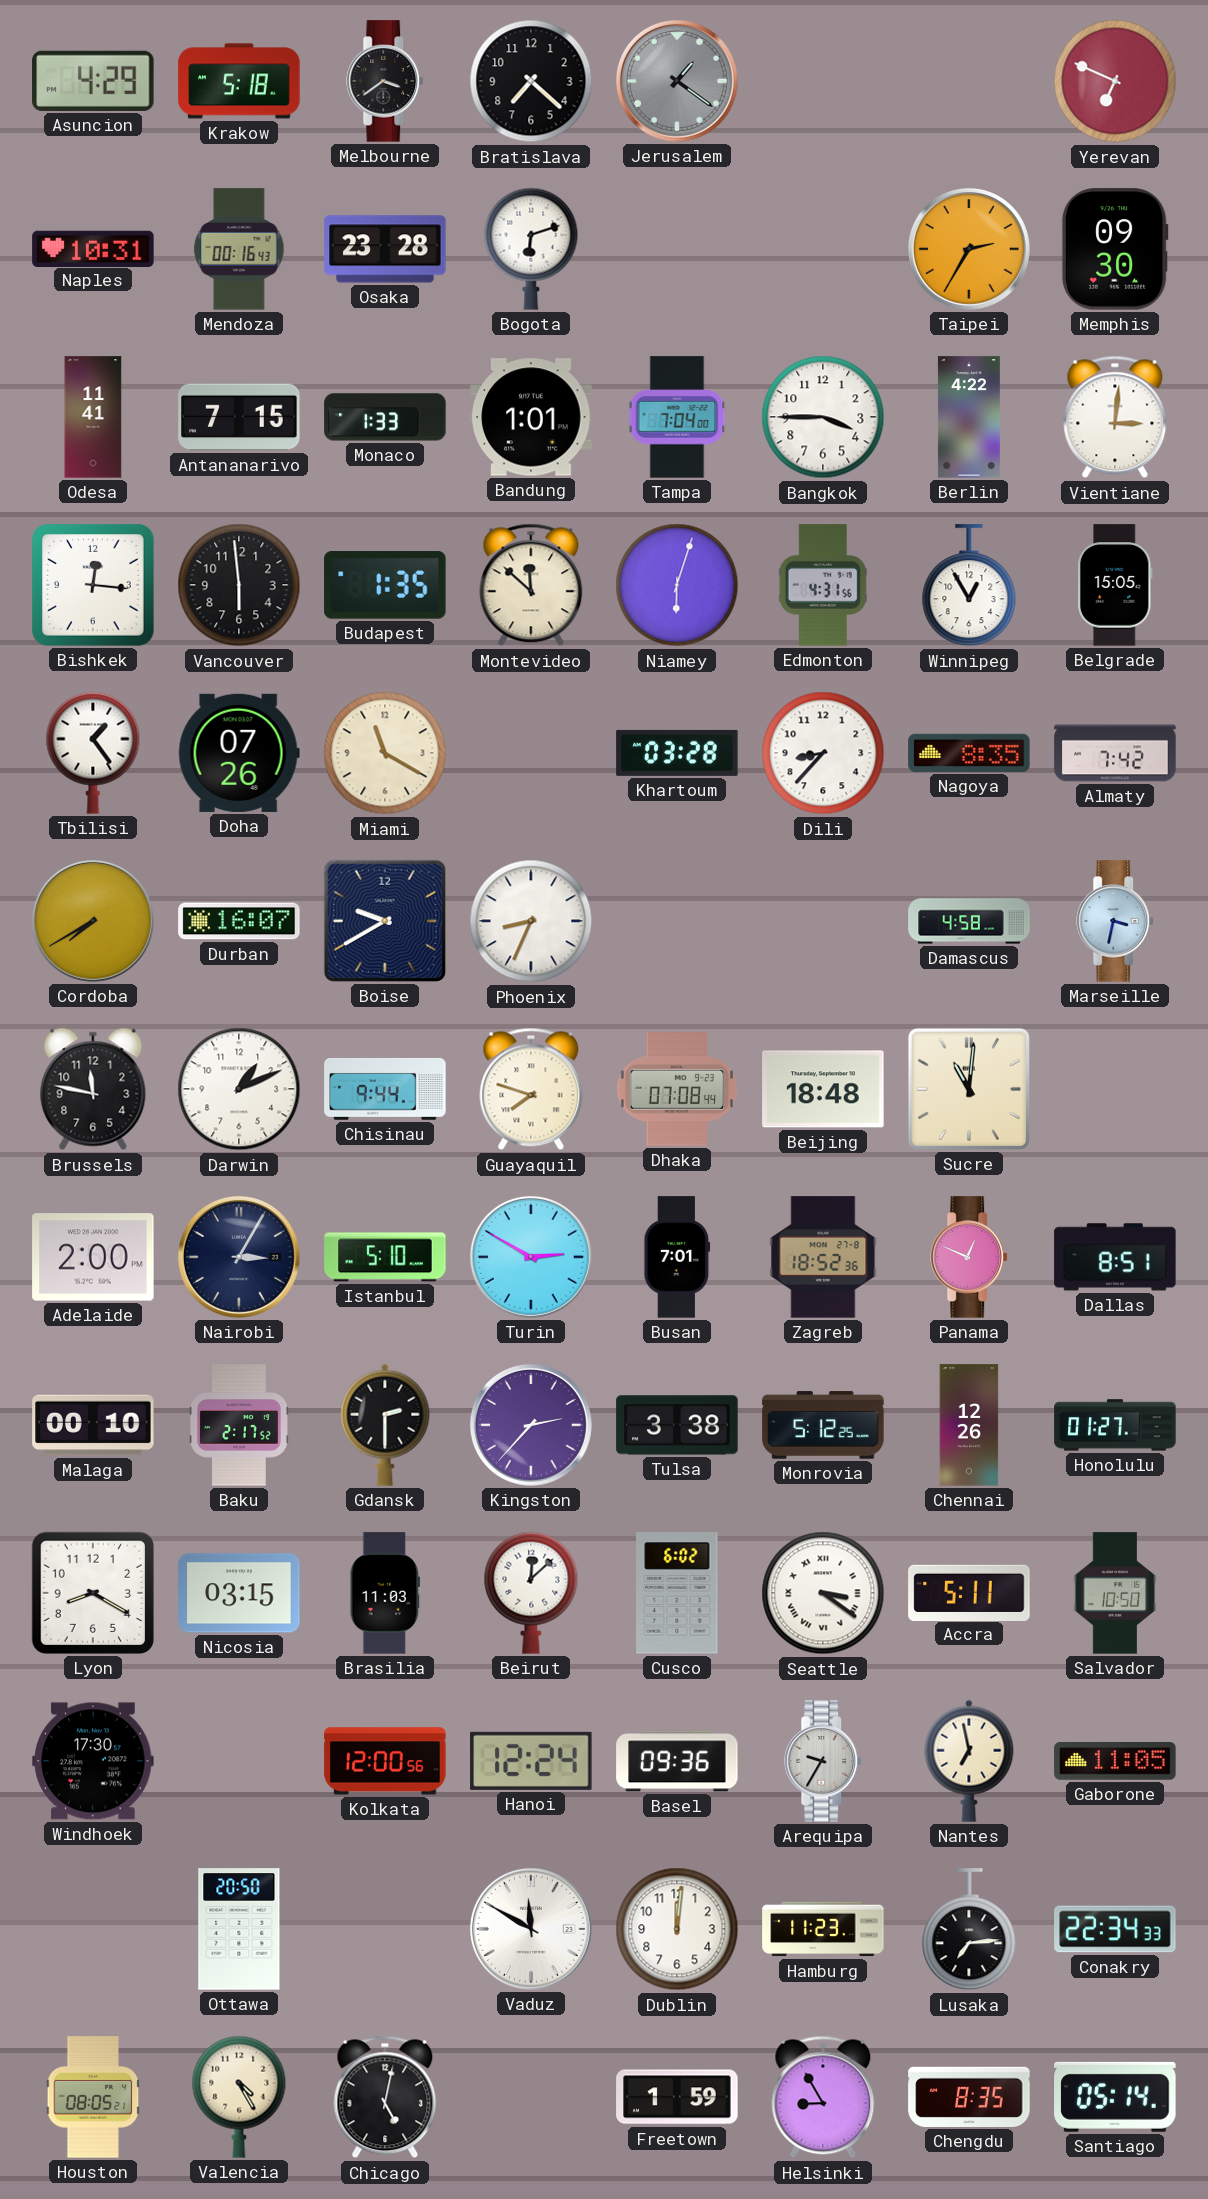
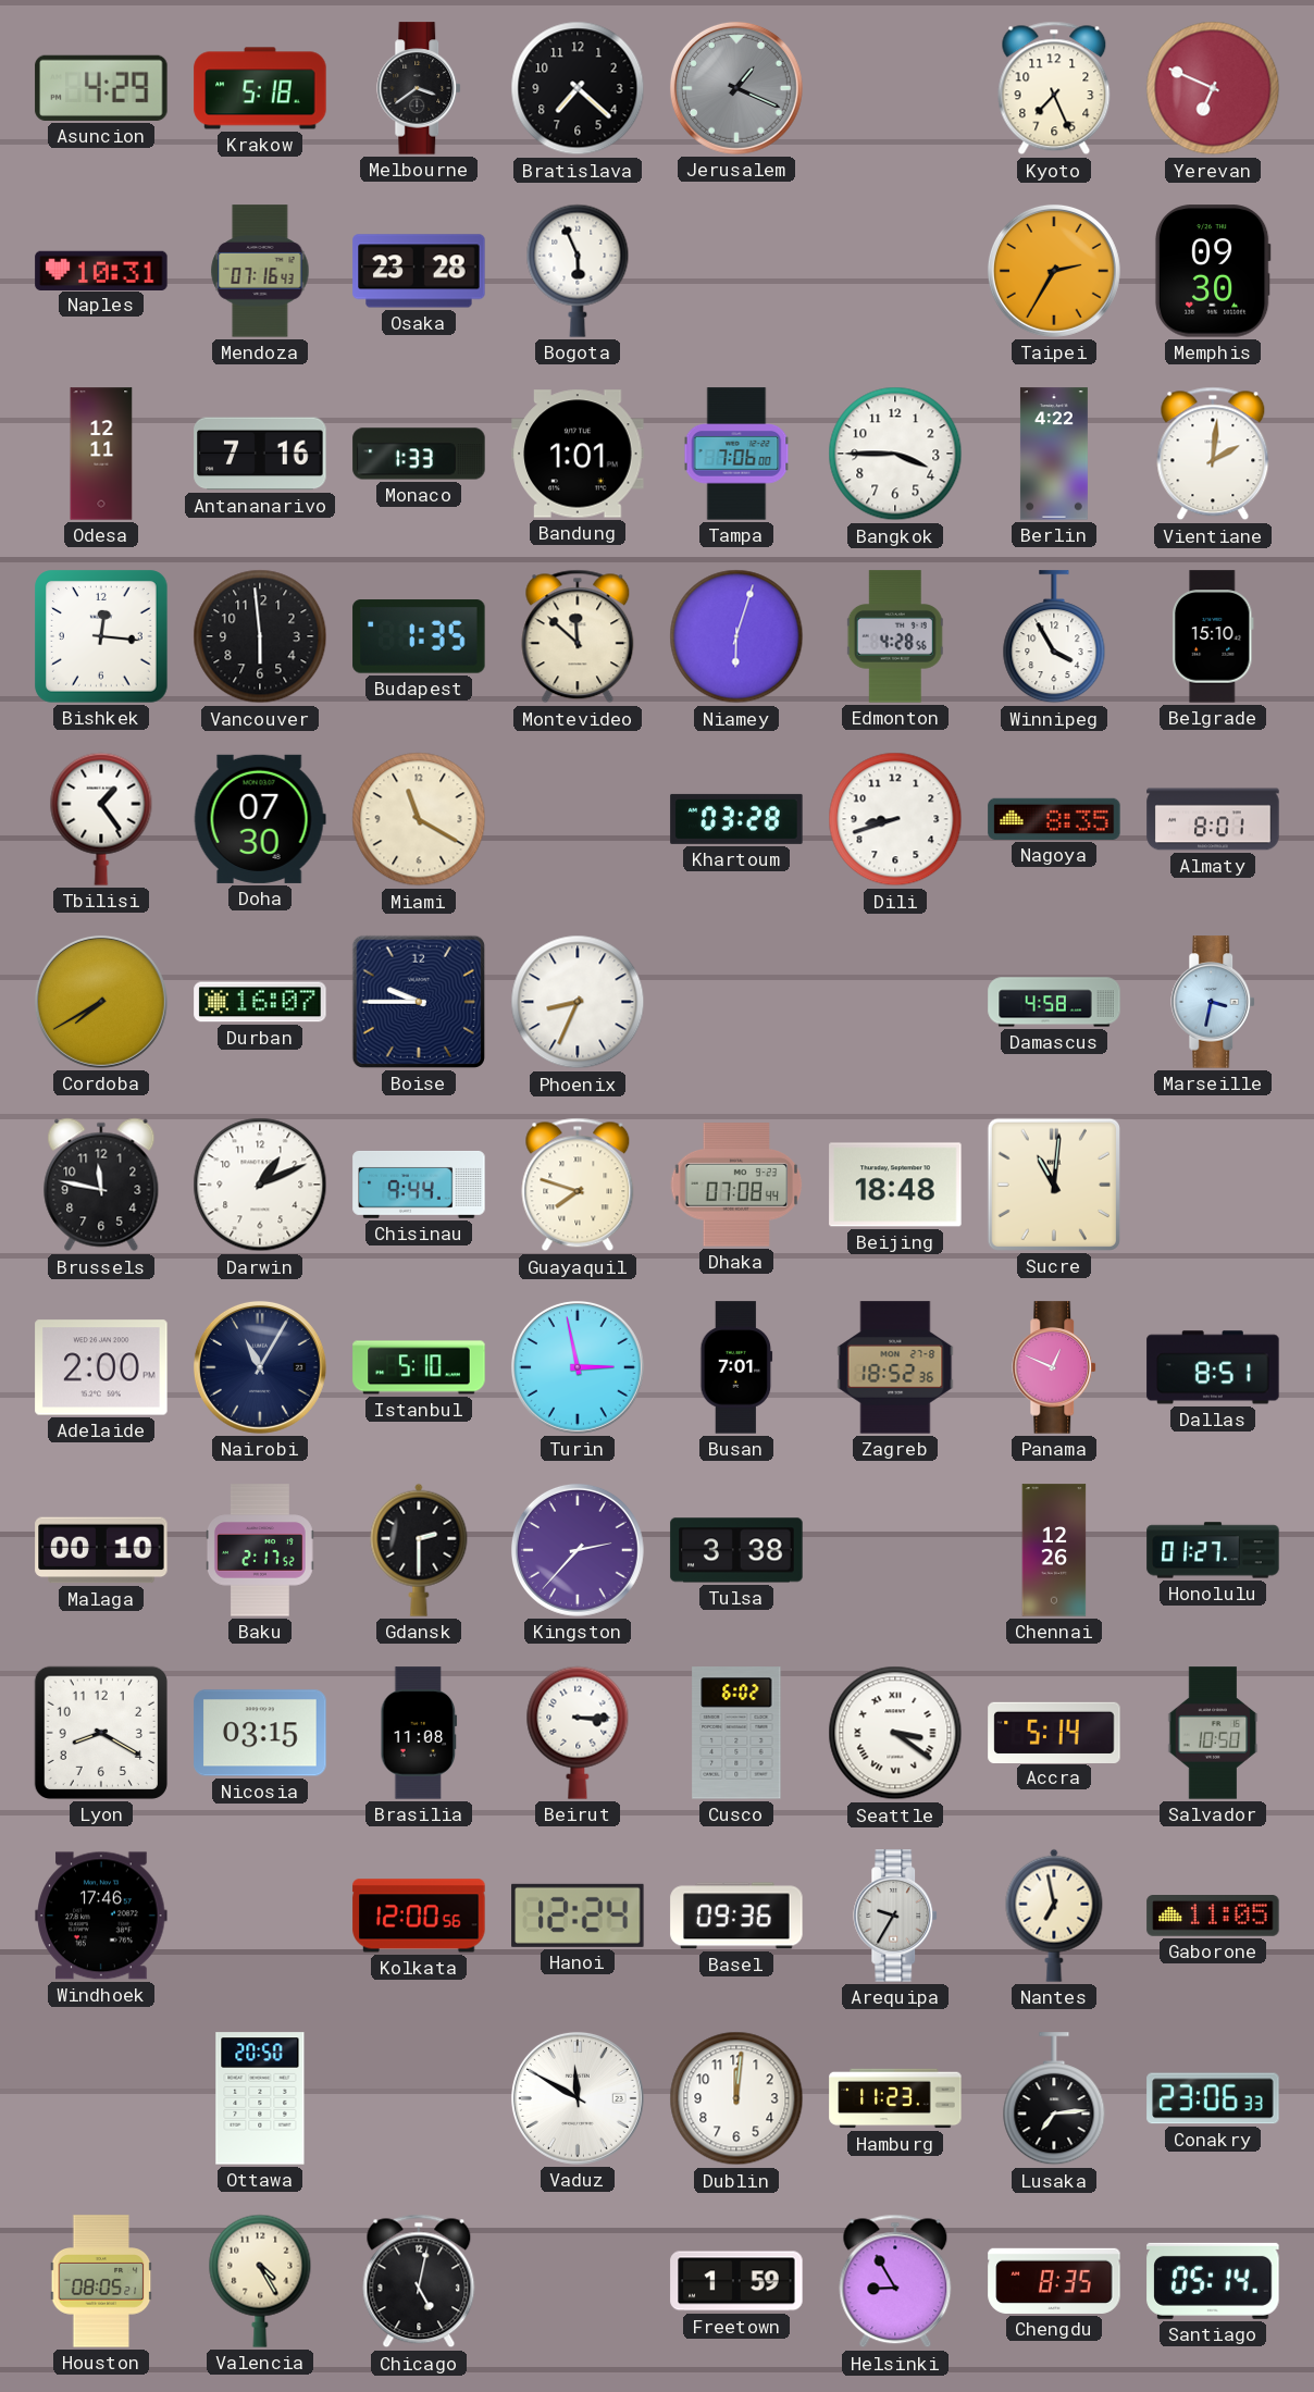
Jerusalem: 1:21 -> 1:19 (736, 88)
Kyoto: none -> 7:26 (1054, 88)
Mendoza: 00:16 -> 07:16 (260, 271)
Bogota: 6:12 -> 5:56 (578, 271)
Odesa: 11:41 -> 12:11 (101, 454)
Antananarivo: 7:15 -> 7:16 (260, 454)
Tampa: 7:04 -> 7:06 (736, 454)
Vientiane: 3:01 -> 2:01 (1213, 454)
Edmonton: 4:31 -> 4:28 (895, 636)
Winnipeg: 12:55 -> 3:55 (1054, 637)
Belgrade: 15:05 -> 15:10 (1214, 636)
Doha: 07:26 -> 07:30 (260, 819)
Dili: 8:37 -> 8:42 (895, 819)
Almaty: 7:42 -> 8:01 (1213, 819)
Boise: 9:40 -> 9:45 (419, 1002)
Nairobi: 3:05 -> 11:05 (260, 1367)
Turin: 2:50 -> 2:58 (578, 1367)
Monrovia: 5:12 -> none (823, 1425)
Brasilia: 11:03 -> 11:08 (419, 1733)
Beirut: 12:08 -> 3:15 (578, 1733)
Accra: 5:11 -> 5:14 (1054, 1732)
Windhoek: 17:30 -> 17:46 (101, 1916)
Conakry: 22:34 -> 23:06 (1213, 2098)
